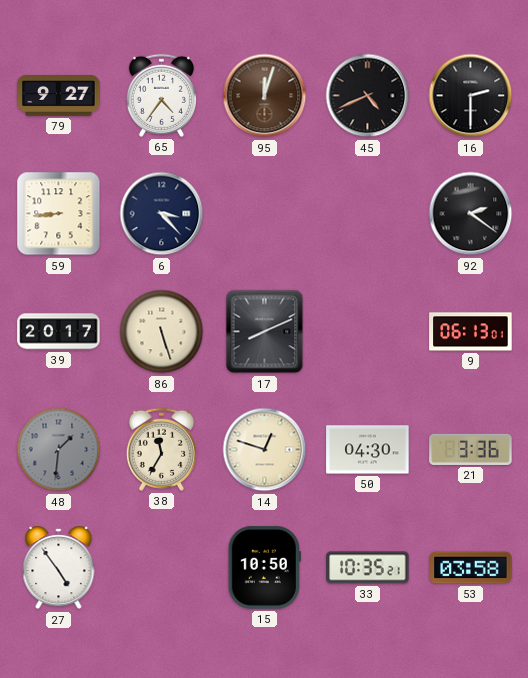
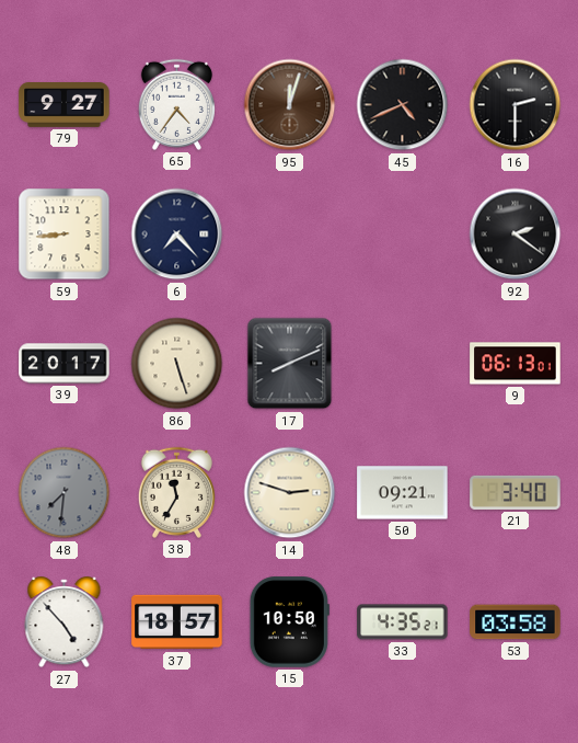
6: 3:23 -> 7:23 (177, 235)
48: 1:31 -> 7:31 (65, 493)
14: 12:48 -> 2:48 (290, 493)
50: 04:30 -> 09:21 (403, 493)
21: 3:36 -> 3:40 (516, 492)
27: 4:54 -> 4:53 (65, 622)
37: none -> 18:57 (177, 622)
33: 10:35 -> 4:35 (403, 622)
